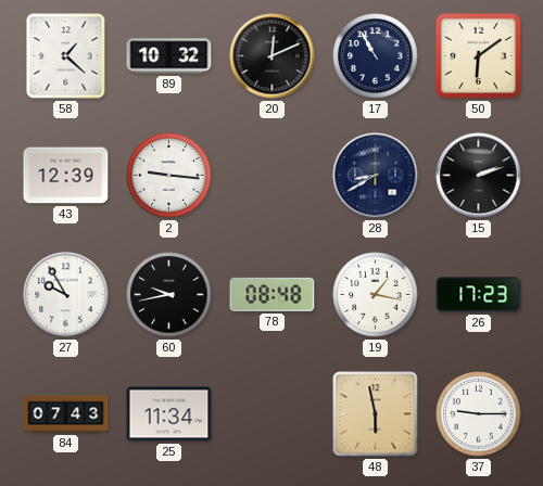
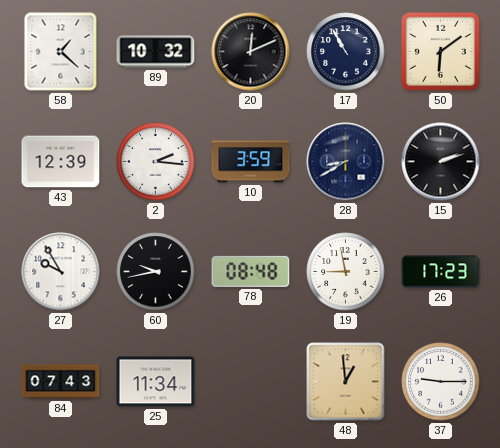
2: 9:16 -> 2:16 (156, 162)
10: none -> 3:59 (251, 162)
19: 1:17 -> 8:58 (346, 272)
48: 5:58 -> 12:59 (346, 382)
